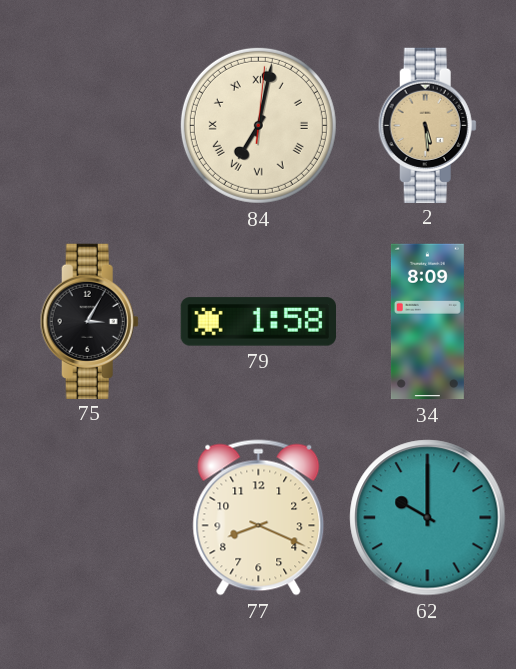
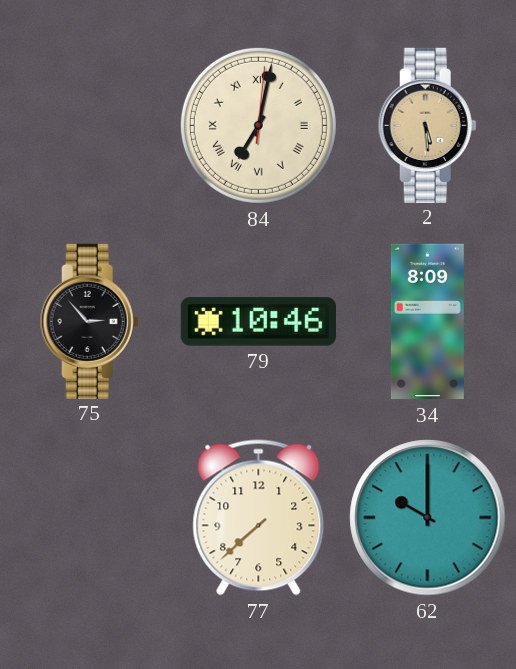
75: 3:05 -> 2:53 (89, 321)
79: 1:58 -> 10:46 (258, 322)
77: 8:19 -> 7:38 (259, 518)
